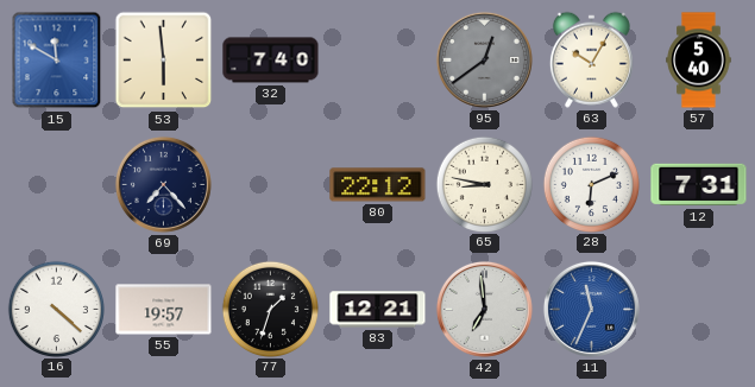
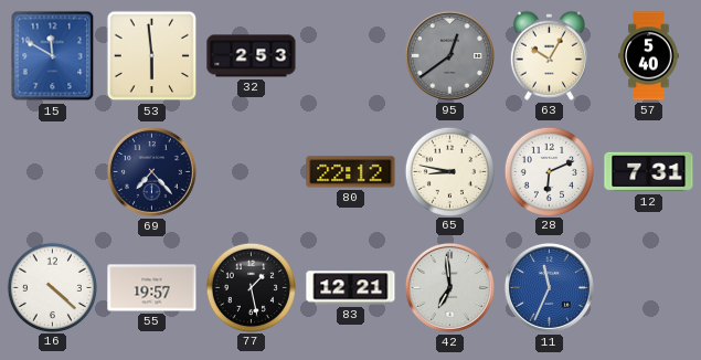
32: 7:40 -> 2:53 (252, 56)
77: 1:33 -> 1:28 (251, 287)
